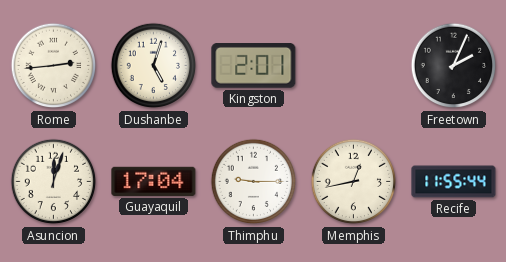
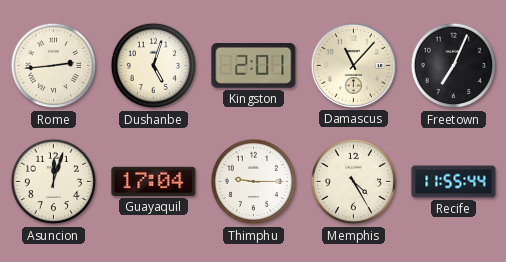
Damascus: none -> 11:07 (353, 65)
Freetown: 2:04 -> 7:04 (454, 66)
Memphis: 12:43 -> 4:25 (354, 182)
